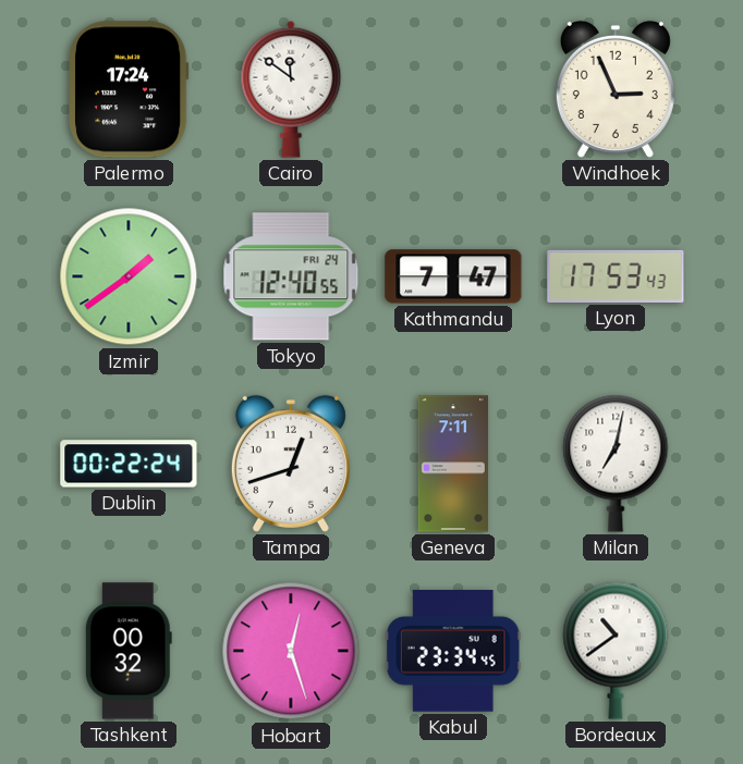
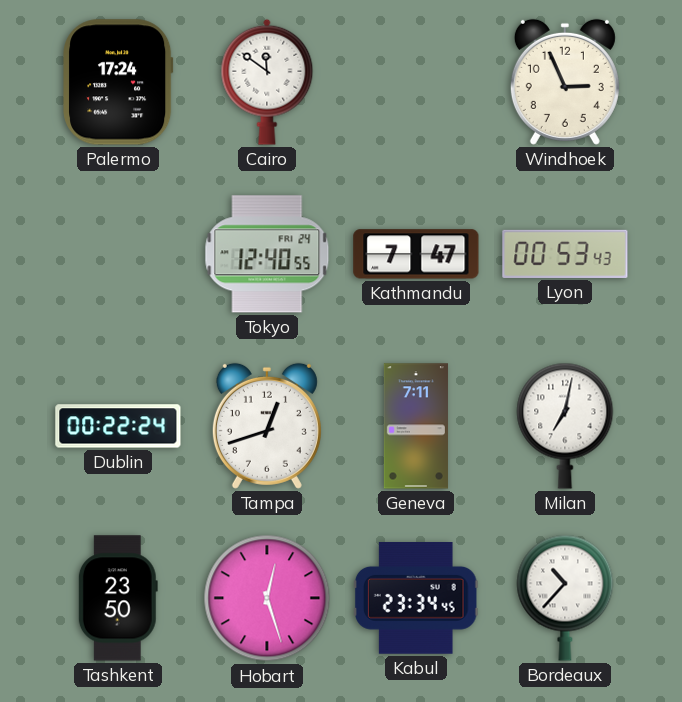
Izmir: 1:39 -> none (129, 276)
Lyon: 17:53 -> 00:53 (565, 254)
Tashkent: 00:32 -> 23:50 (118, 598)
Bordeaux: 10:39 -> 10:37 (565, 598)
